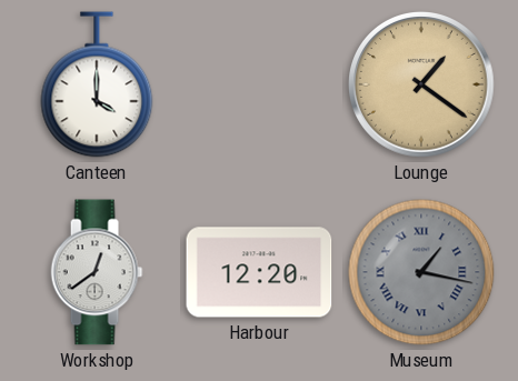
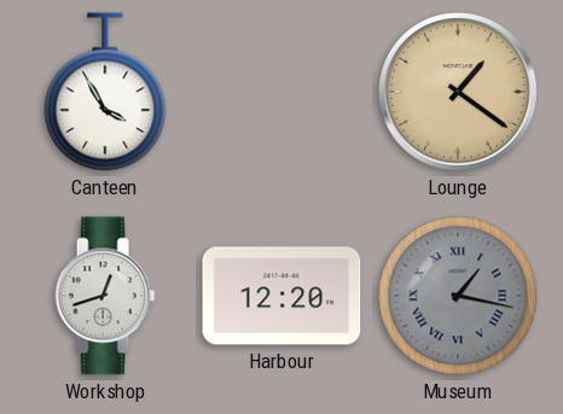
Canteen: 4:00 -> 3:55 (105, 92)
Workshop: 12:39 -> 12:42 (105, 296)
